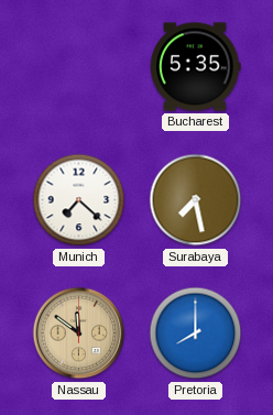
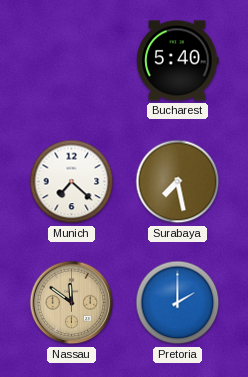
Bucharest: 5:35 -> 5:40 (178, 61)
Pretoria: 8:00 -> 2:00 (178, 303)
